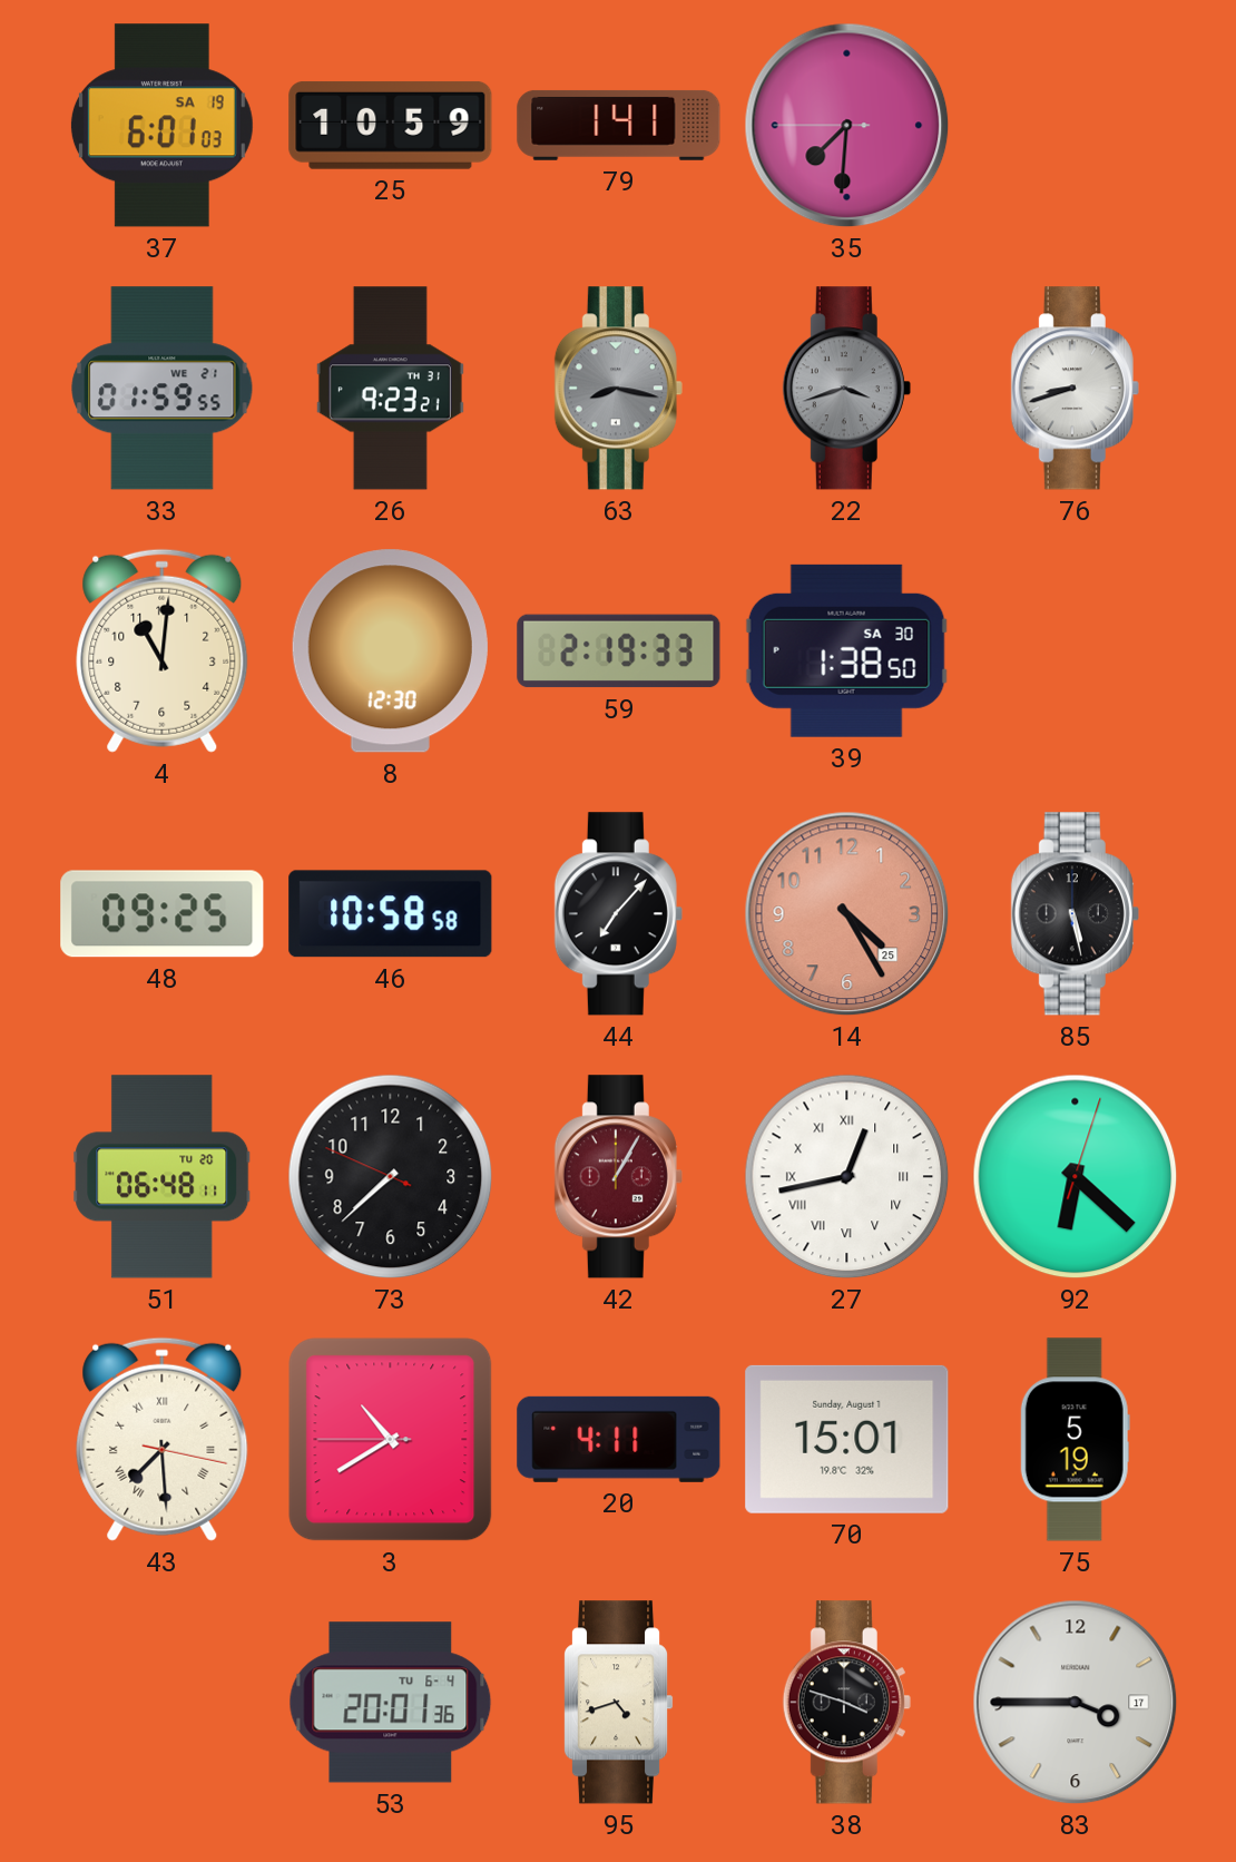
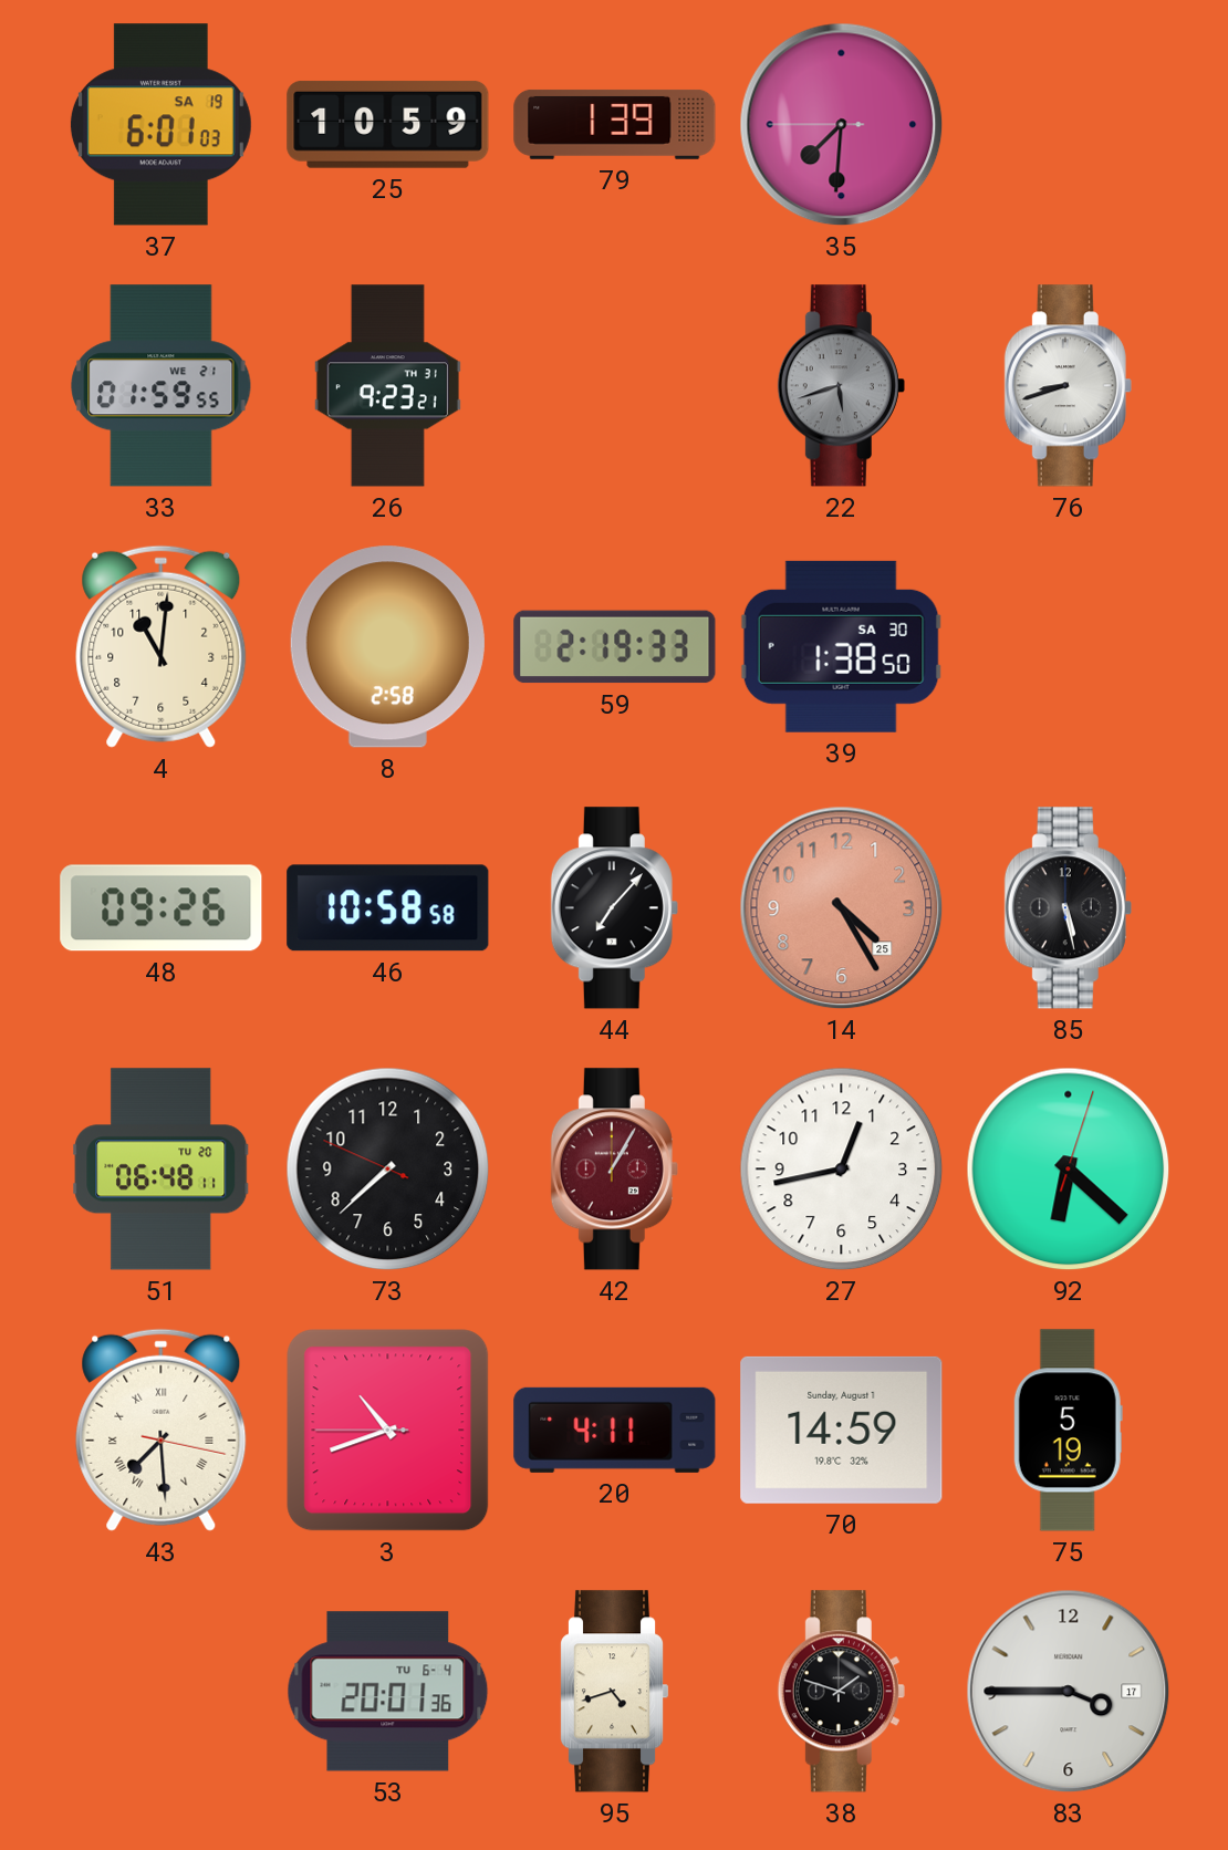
79: 1:41 -> 1:39 (615, 124)
63: 8:17 -> none (618, 389)
22: 3:42 -> 5:42 (841, 386)
8: 12:30 -> 2:58 (387, 647)
48: 09:25 -> 09:26 (162, 908)
27 numerals: Roman -> Arabic (842, 1170)
3: 10:39 -> 10:41 (388, 1431)
70: 15:01 -> 14:59 (842, 1430)
38: 3:48 -> 1:48 (841, 1692)
